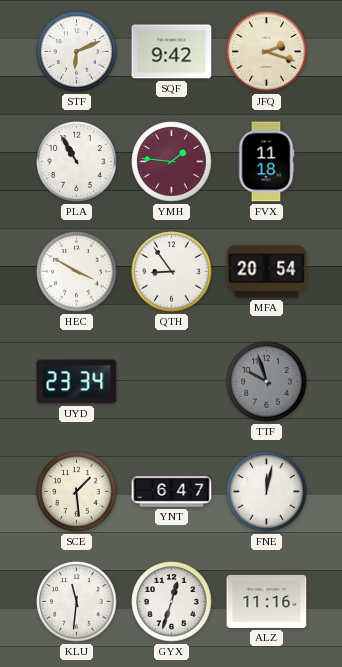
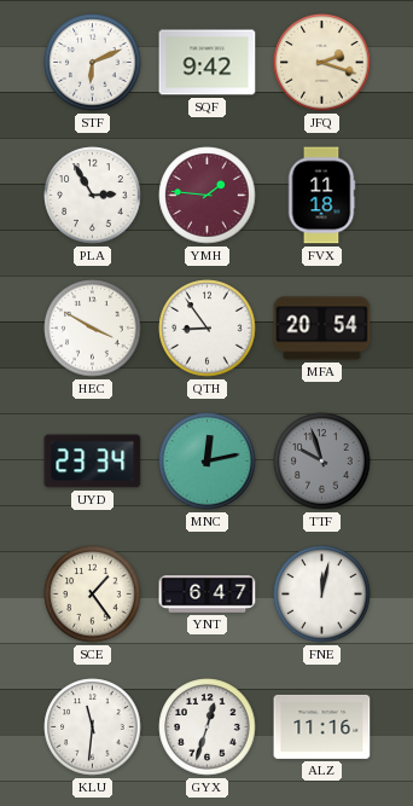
PLA: 10:55 -> 2:55 (93, 196)
MNC: none -> 12:13 (208, 462)
SCE: 1:29 -> 1:24 (93, 595)
